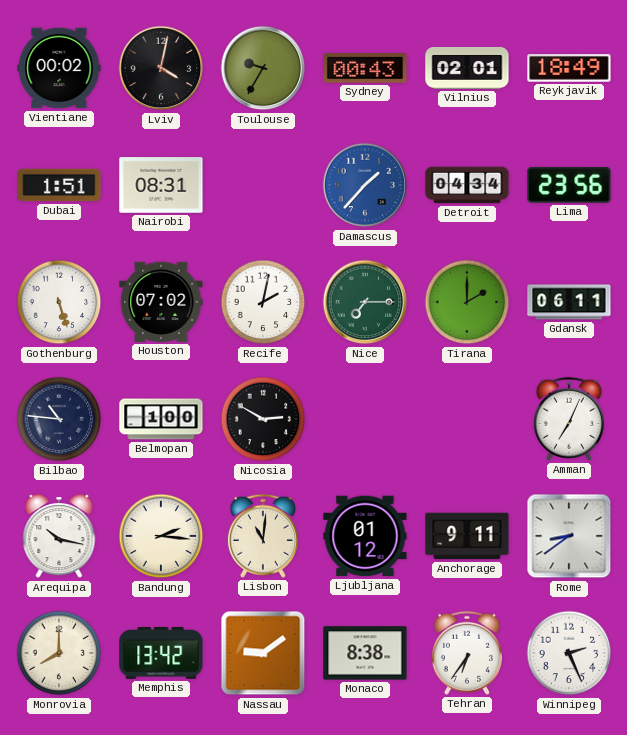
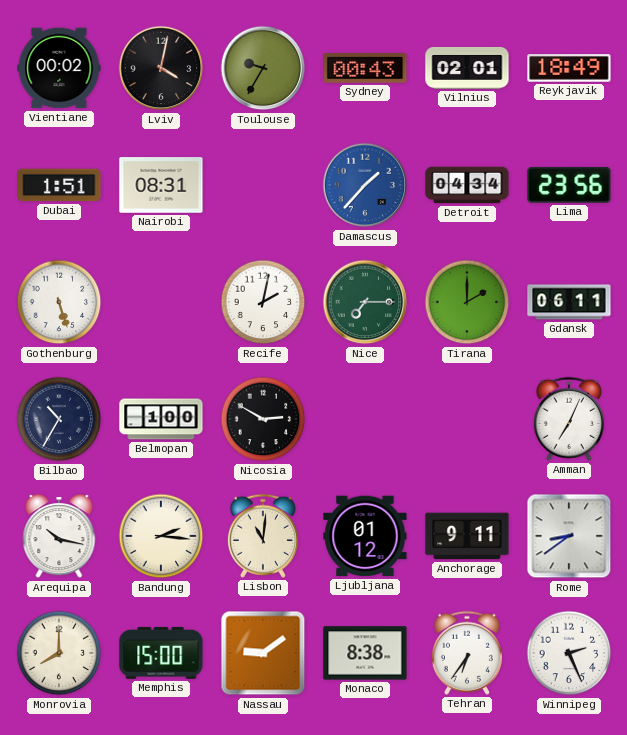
Houston: 07:02 -> none (161, 302)
Bilbao: 10:46 -> 10:35 (59, 419)
Memphis: 13:42 -> 15:00 (161, 653)
